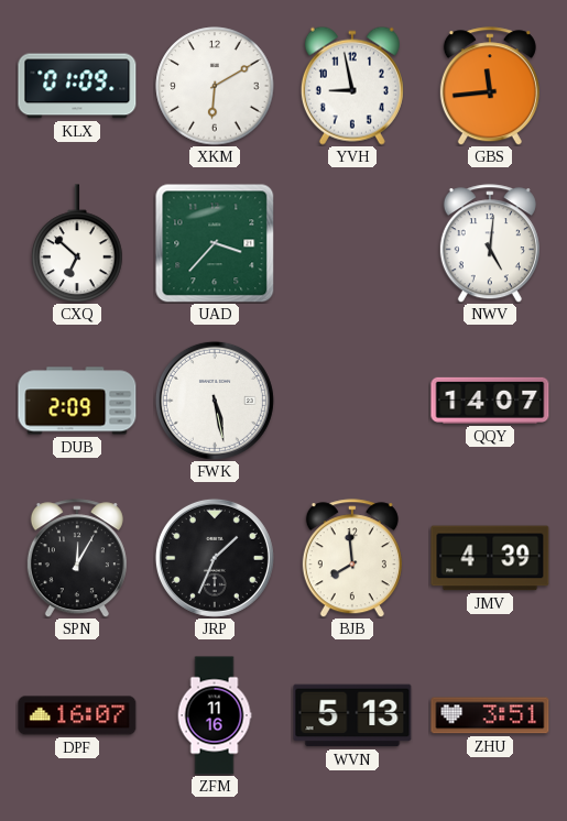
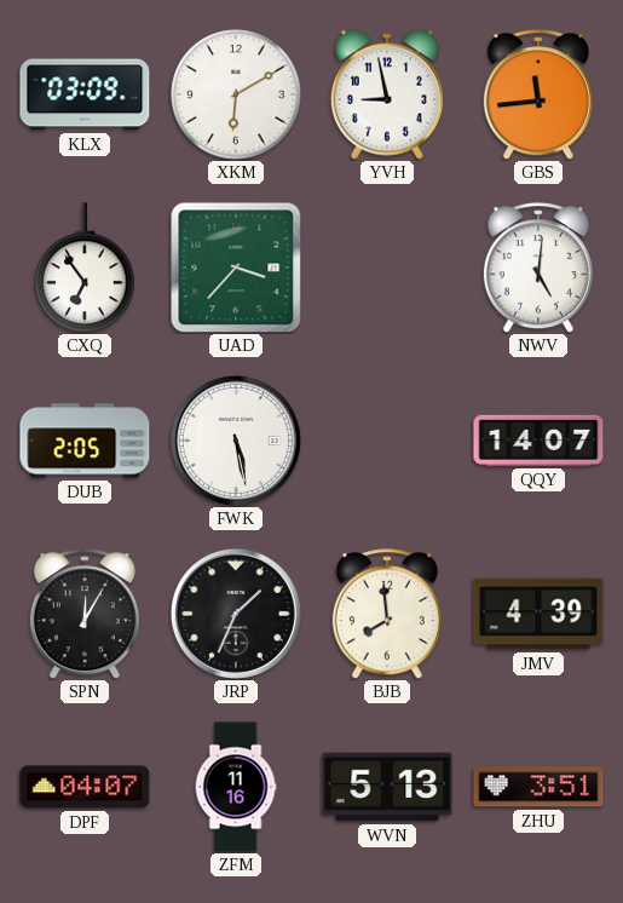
KLX: 01:09 -> 03:09 (85, 94)
CXQ: 6:52 -> 6:54 (85, 268)
DUB: 2:09 -> 2:05 (85, 441)
DPF: 16:07 -> 04:07 (85, 787)
